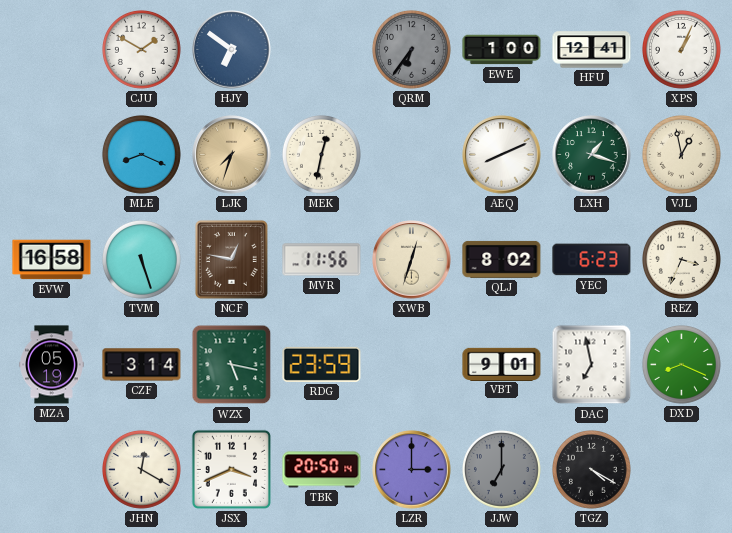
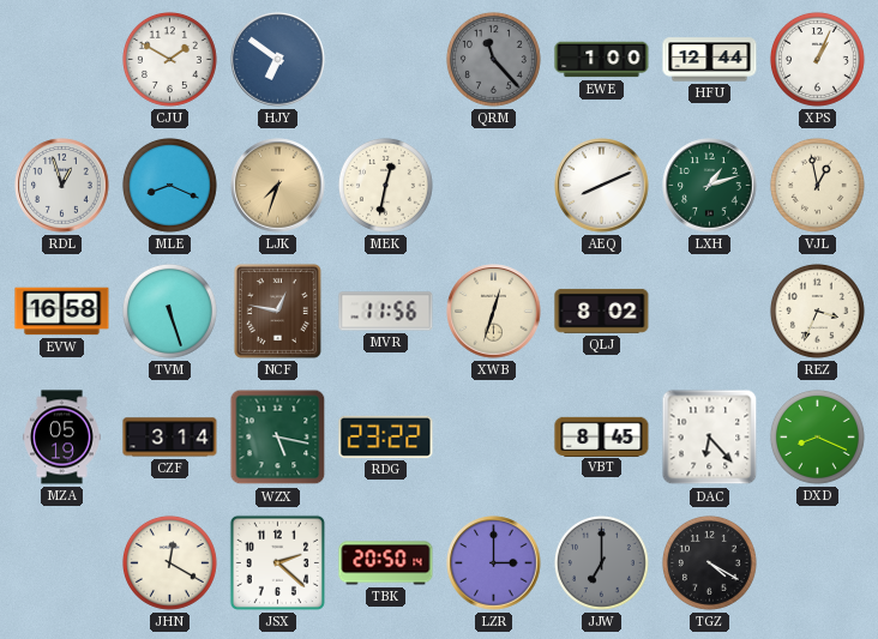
QRM: 6:36 -> 11:23 (493, 59)
HFU: 12:41 -> 12:44 (710, 60)
RDL: none -> 12:57 (62, 186)
LXH: 1:18 -> 1:12 (710, 186)
YEC: 6:23 -> none (592, 260)
RDG: 23:59 -> 23:22 (386, 436)
VBT: 9:01 -> 8:45 (602, 436)
DAC: 6:58 -> 6:23 (710, 438)
JSX: 3:41 -> 2:22 (277, 562)
